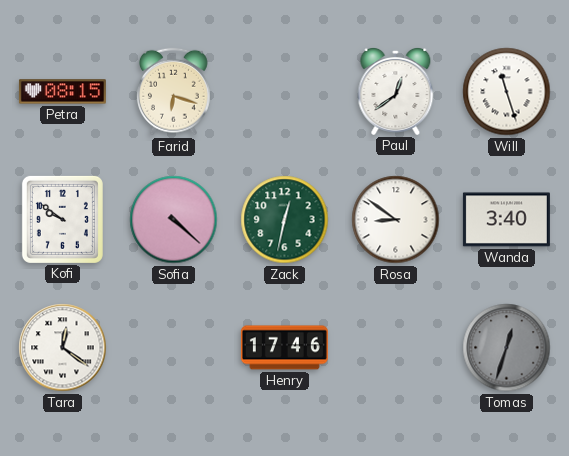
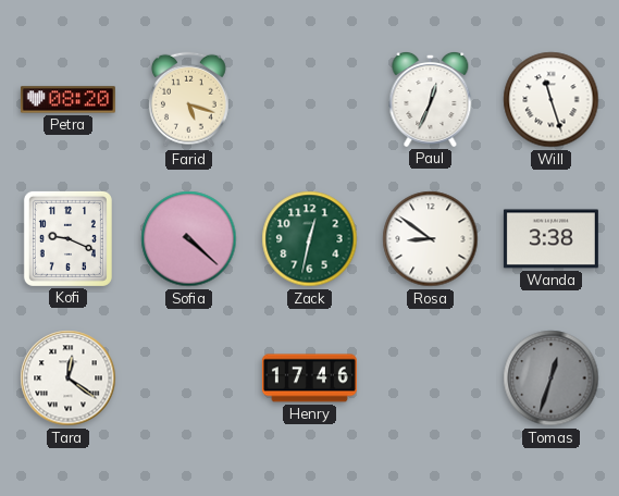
Petra: 08:15 -> 08:20 (67, 100)
Farid: 6:18 -> 5:18 (188, 100)
Paul: 12:39 -> 12:34 (431, 100)
Kofi: 9:51 -> 9:19 (67, 238)
Wanda: 3:40 -> 3:38 (550, 239)
